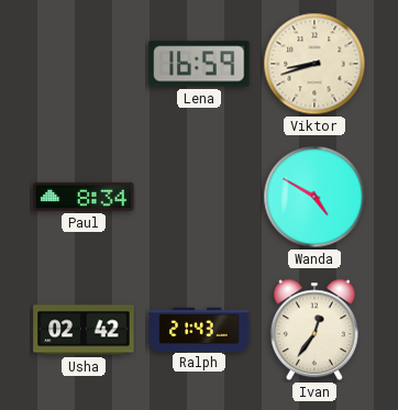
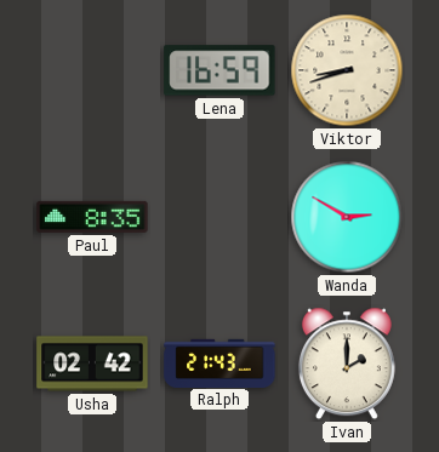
Paul: 8:34 -> 8:35 (92, 217)
Wanda: 4:50 -> 2:50 (347, 217)
Ivan: 12:36 -> 2:00 (347, 364)
